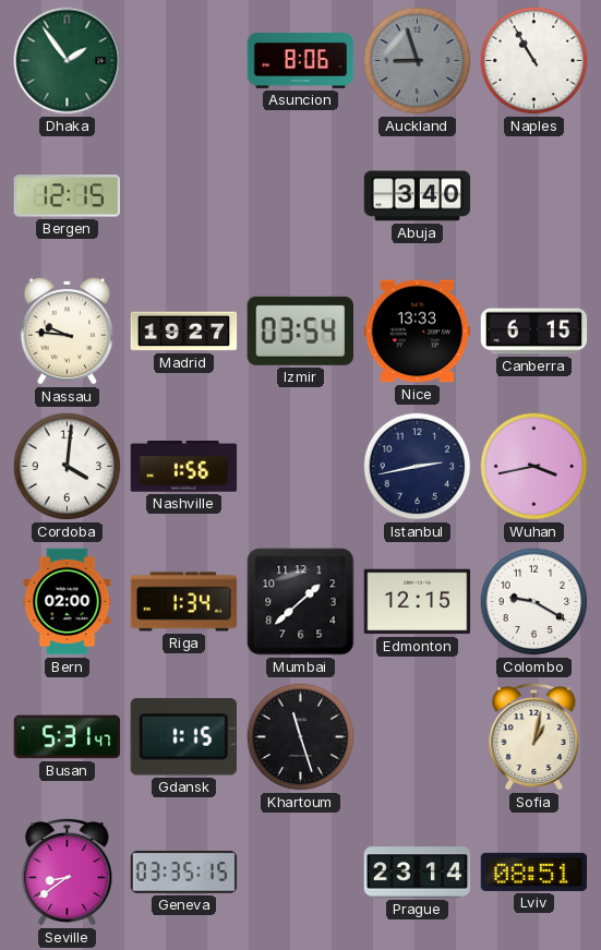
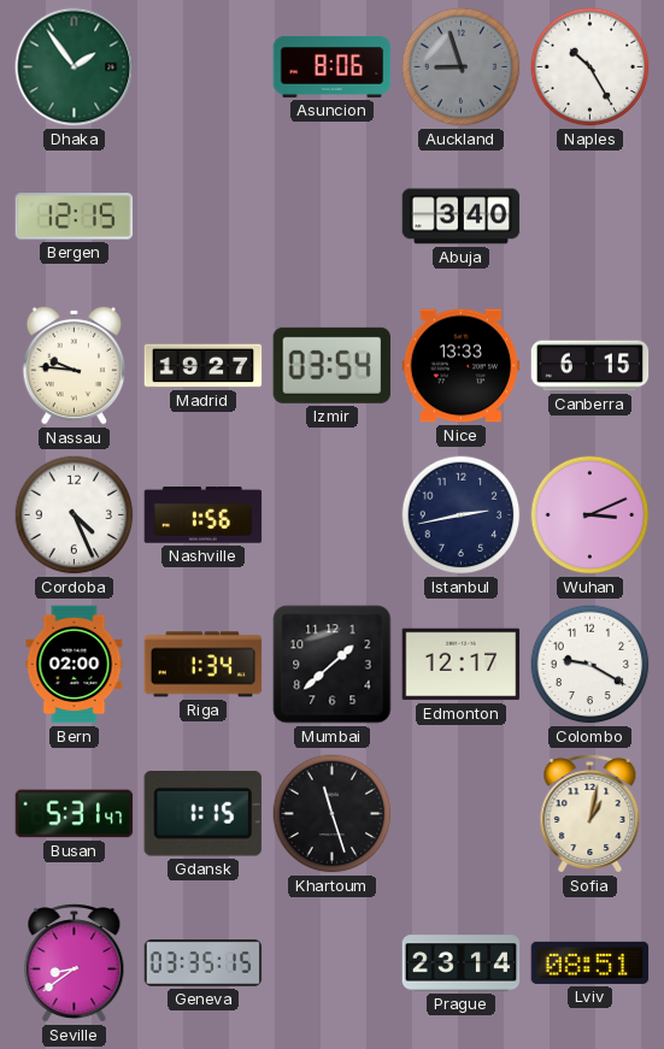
Naples: 10:55 -> 10:25 (590, 67)
Cordoba: 4:01 -> 4:26 (75, 515)
Wuhan: 3:43 -> 3:11 (590, 515)
Edmonton: 12:15 -> 12:17 (462, 665)
